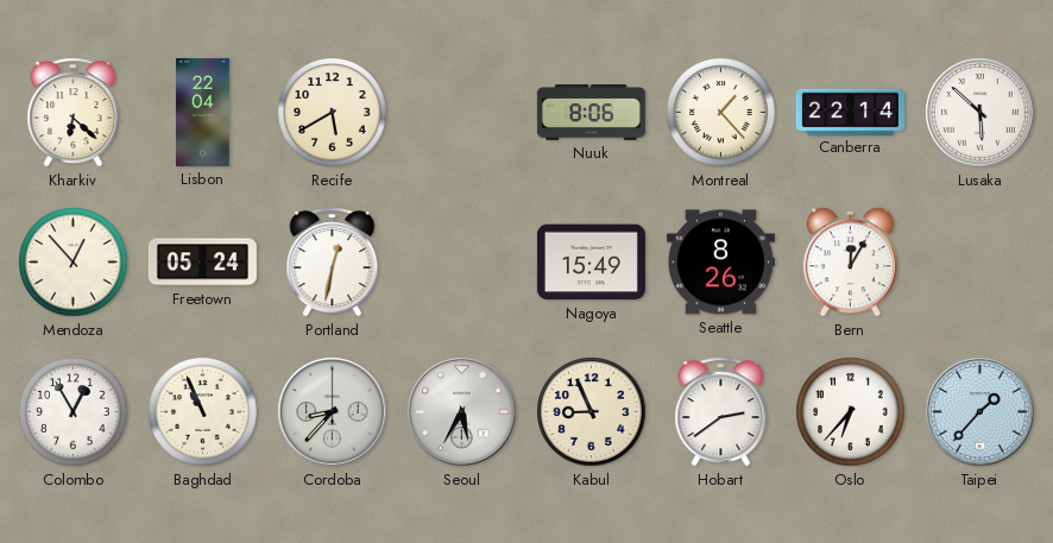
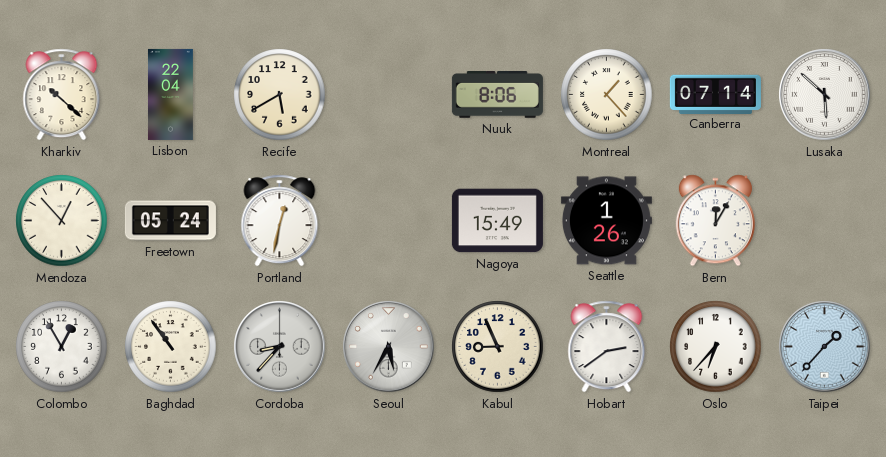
Kharkiv: 6:22 -> 10:22 (62, 95)
Canberra: 22:14 -> 07:14 (715, 94)
Seattle: 8:26 -> 1:26 (606, 221)
Baghdad: 10:56 -> 10:54 (171, 347)
